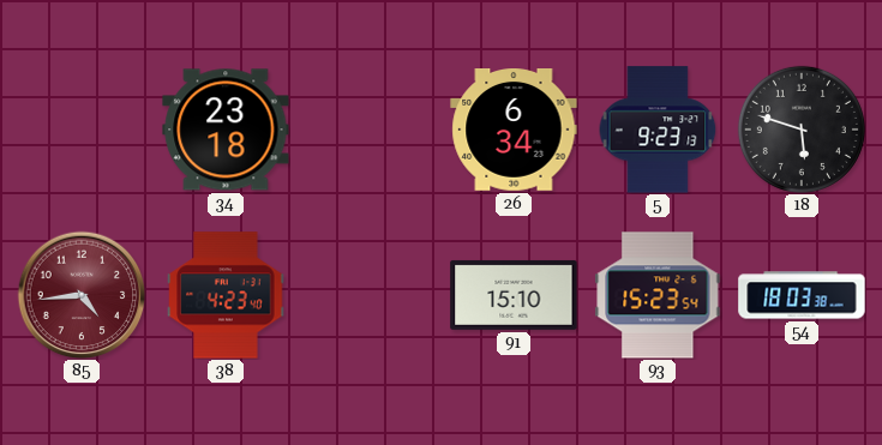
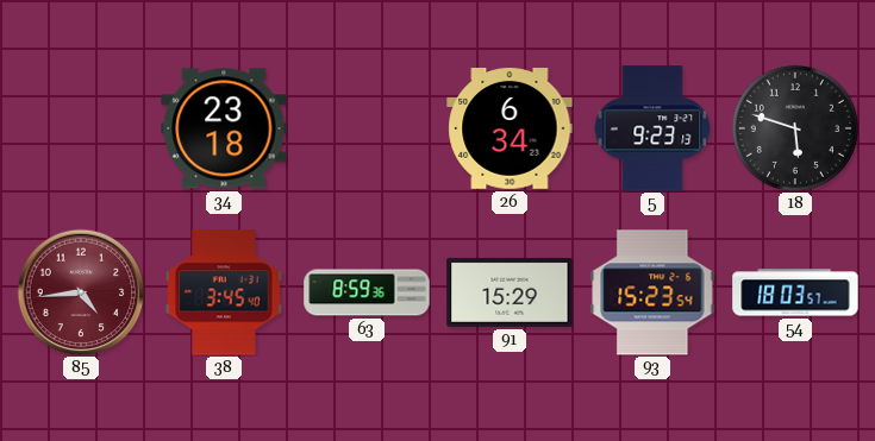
38: 4:23 -> 3:45 (224, 292)
63: none -> 8:59 (367, 292)
91: 15:10 -> 15:29 (510, 292)
54: 18:03:38 -> 18:03:57 (795, 292)
